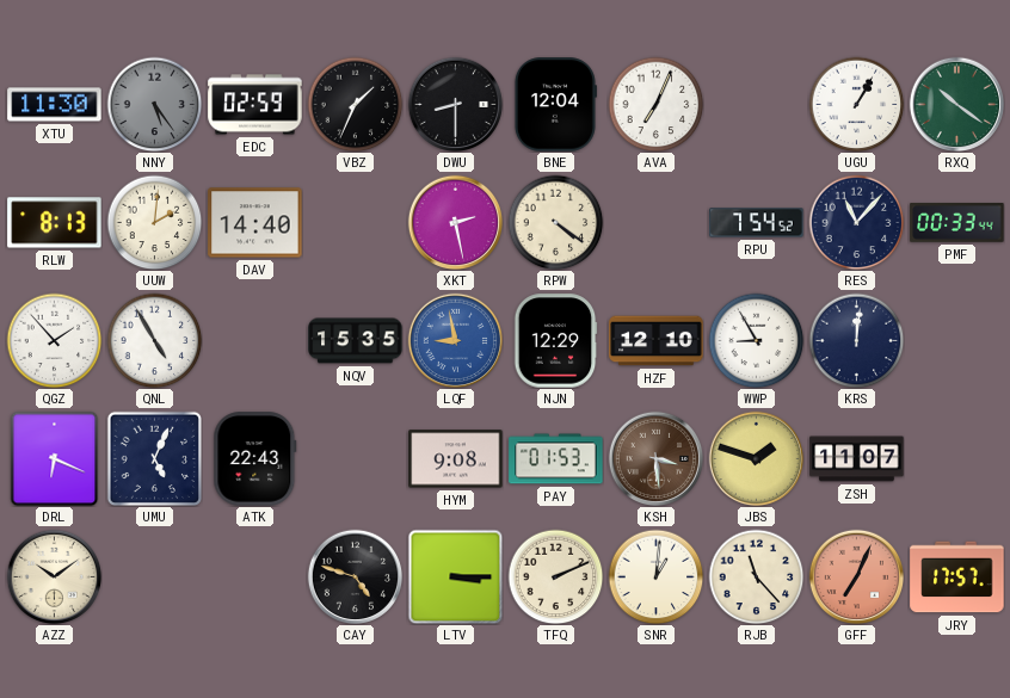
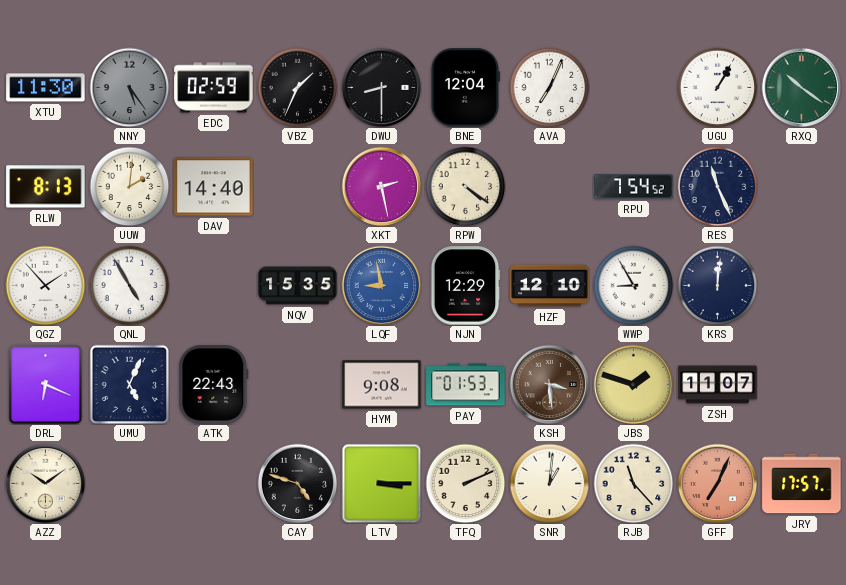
RES: 11:07 -> 11:26 (717, 186)
PMF: 00:33 -> none (957, 223)
